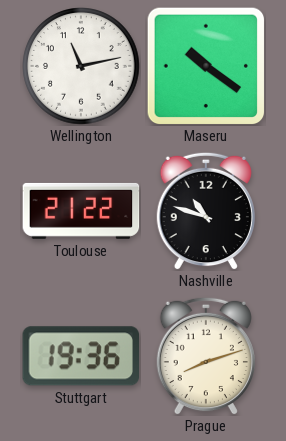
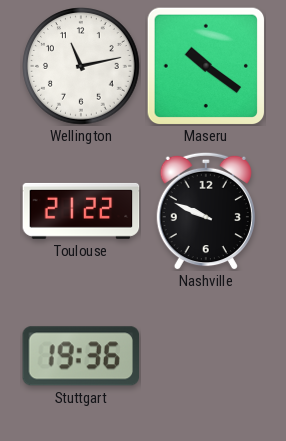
Nashville: 10:48 -> 9:49 (206, 211)
Prague: 8:12 -> none (206, 356)
